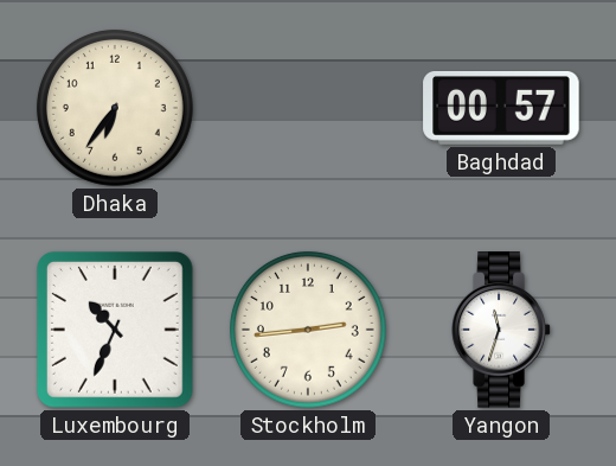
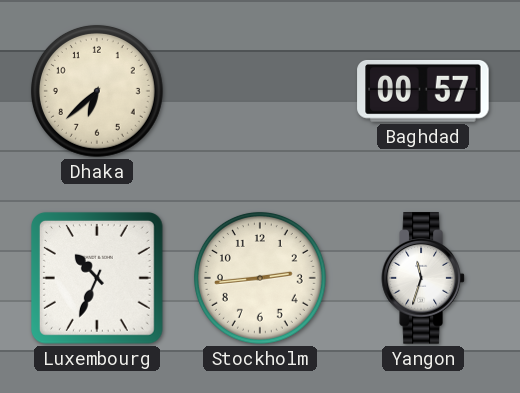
Dhaka: 6:36 -> 6:38 (97, 91)
